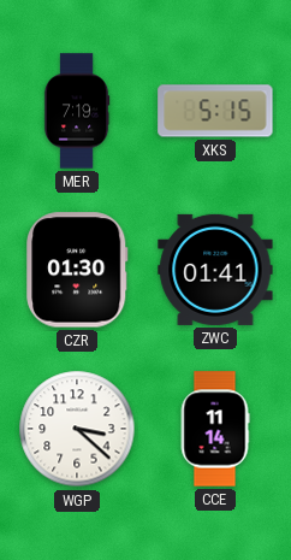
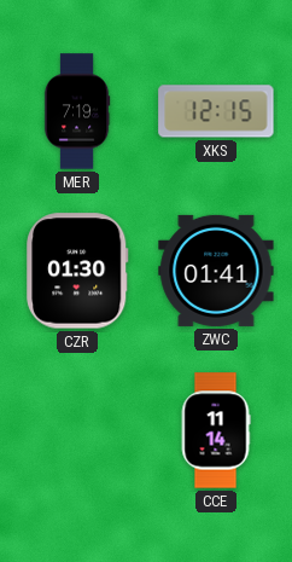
XKS: 5:15 -> 12:15 (216, 111)
WGP: 3:22 -> none (77, 429)
